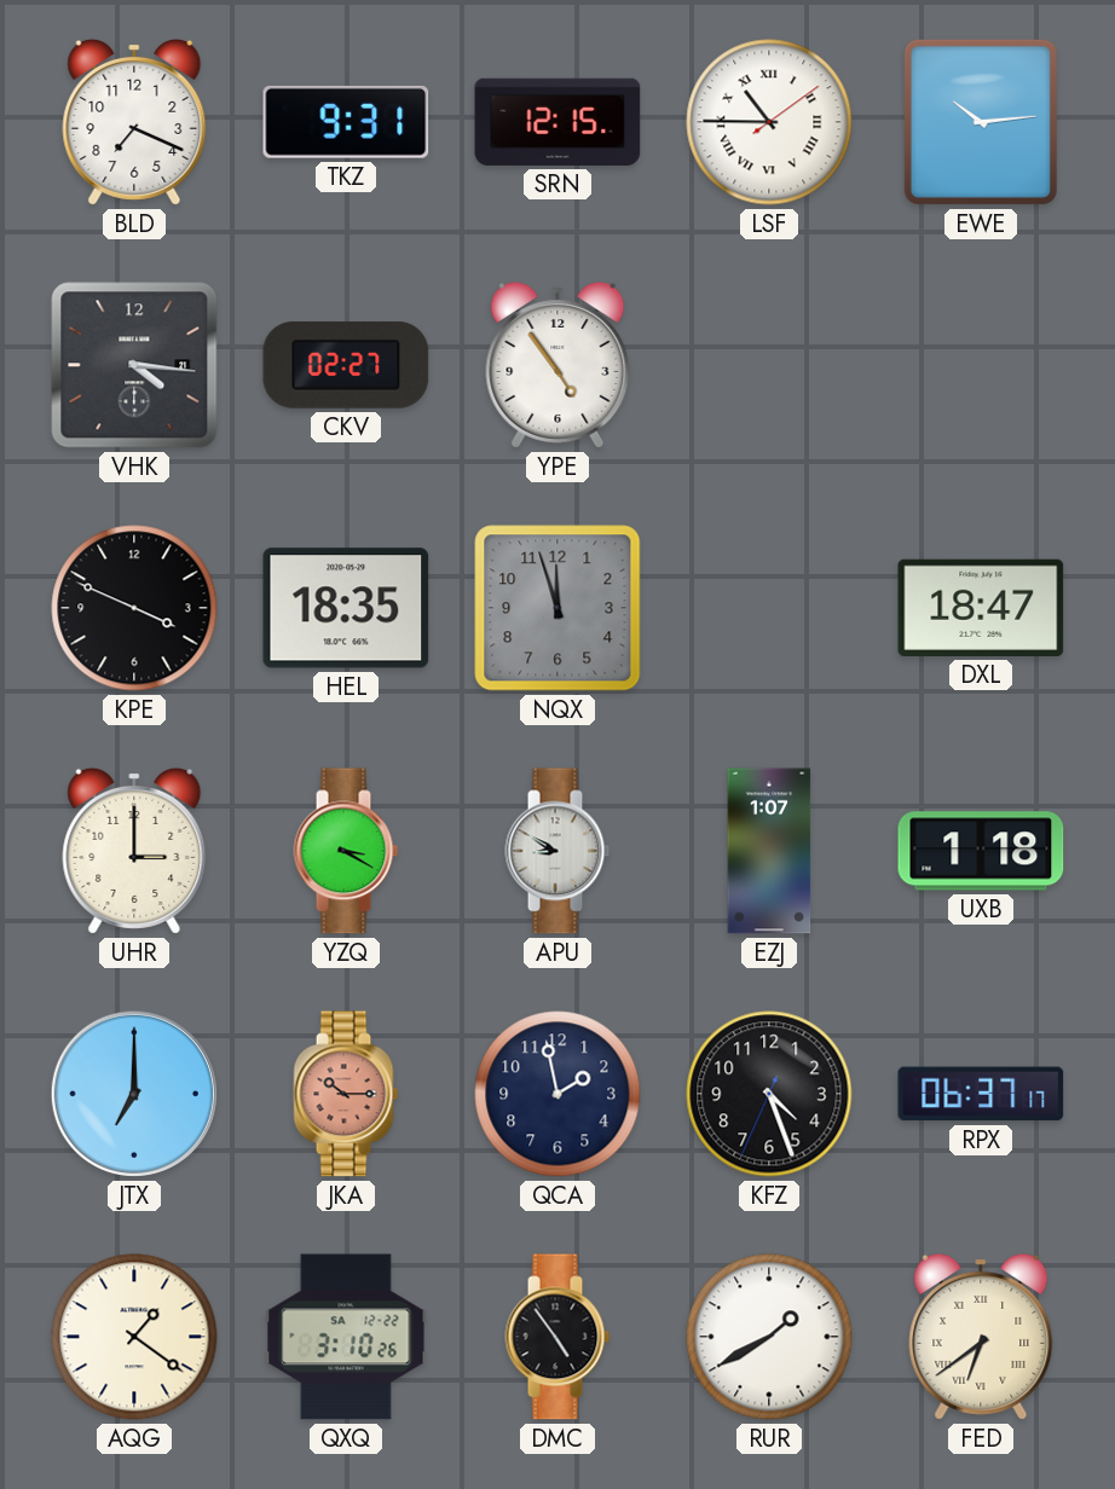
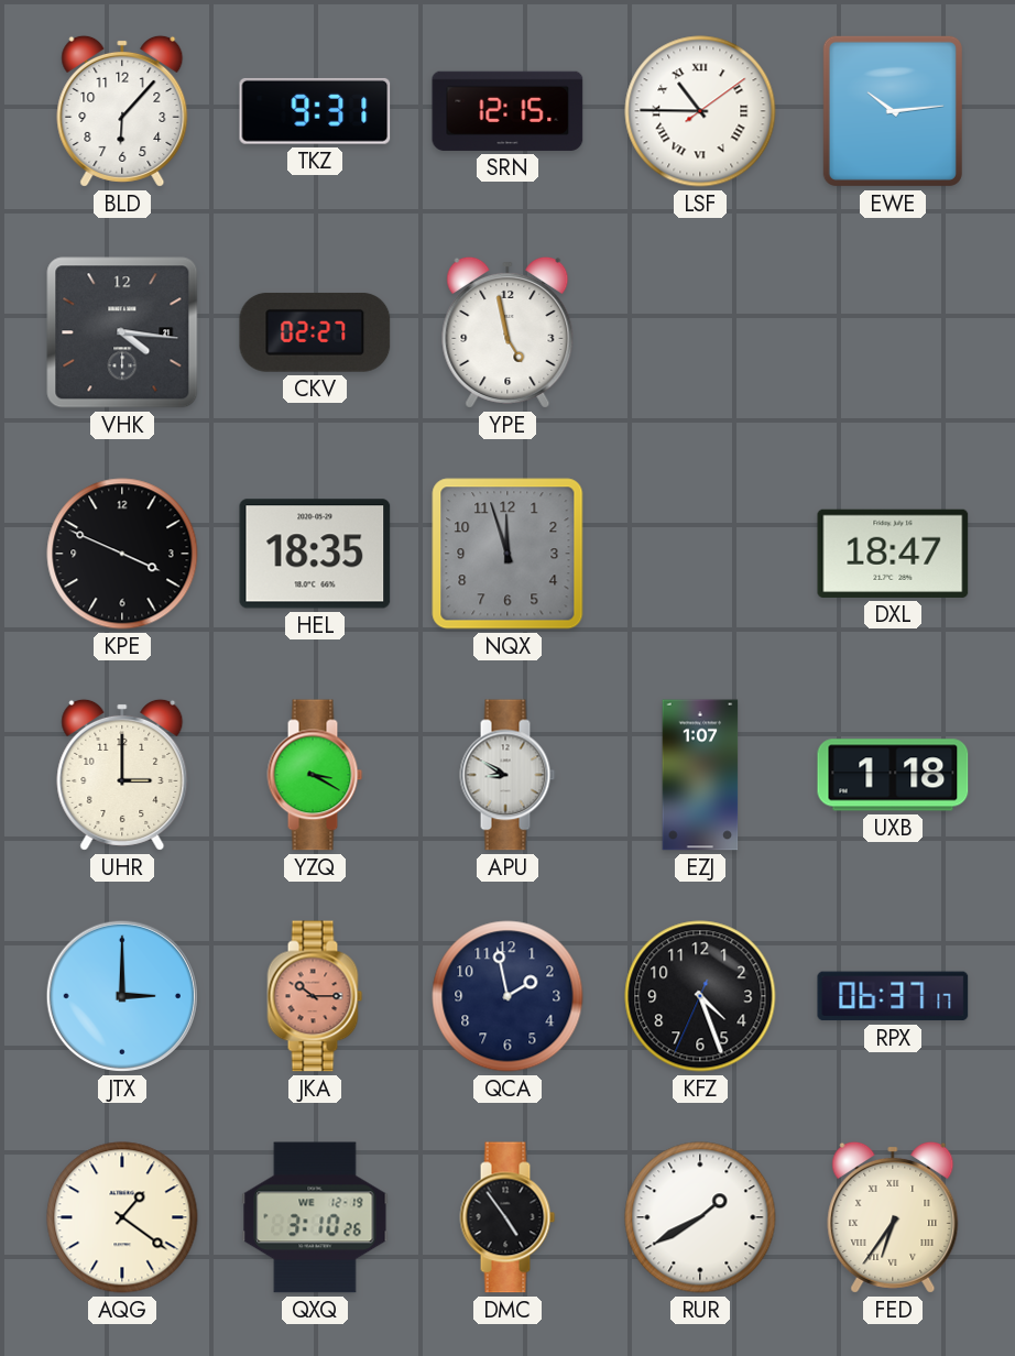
BLD: 7:19 -> 6:07 (122, 111)
YPE: 4:54 -> 4:58 (507, 332)
JTX: 7:00 -> 3:00 (122, 996)
QXQ date: SA 12-22 -> WE 12-19 (315, 1217)
FED: 6:39 -> 6:36 (893, 1217)
